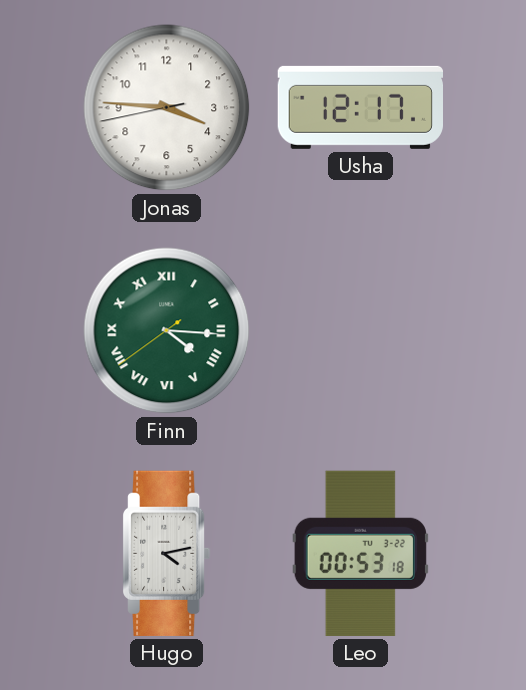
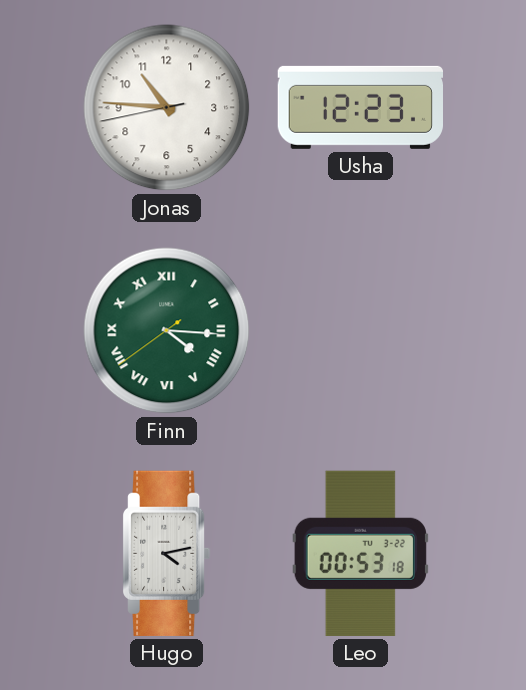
Jonas: 3:45 -> 10:45 (167, 108)
Usha: 12:17 -> 12:23 (360, 107)
